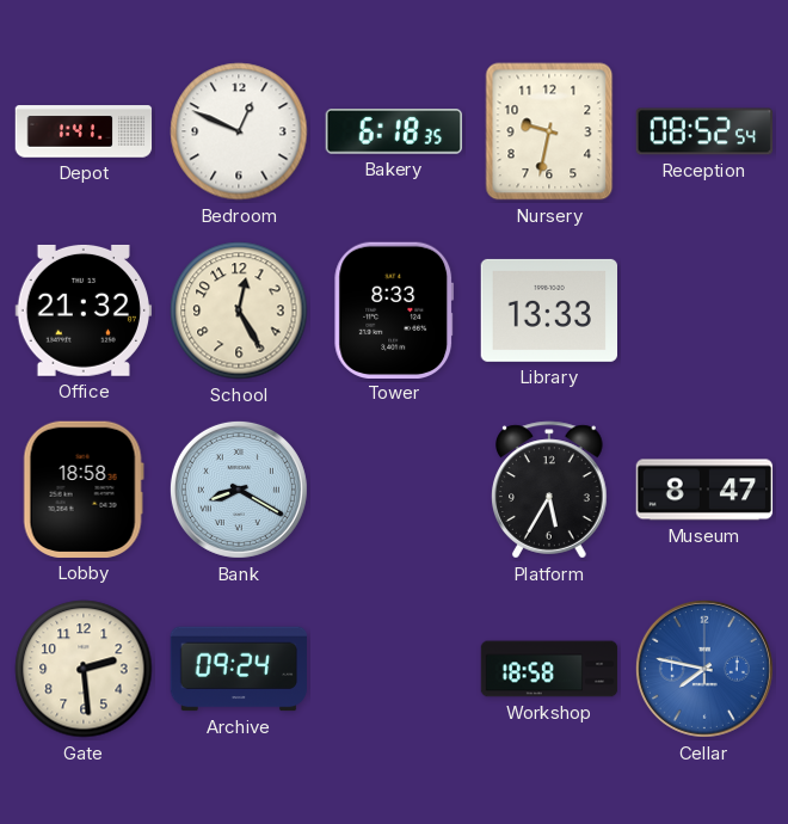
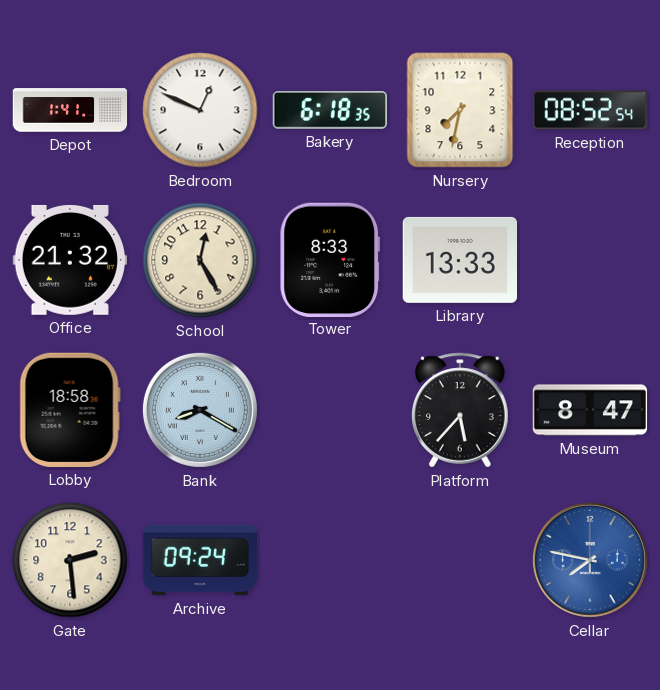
Nursery: 9:32 -> 7:32 (460, 110)
Platform: 5:35 -> 5:37 (461, 410)
Workshop: 18:58 -> none (549, 669)
